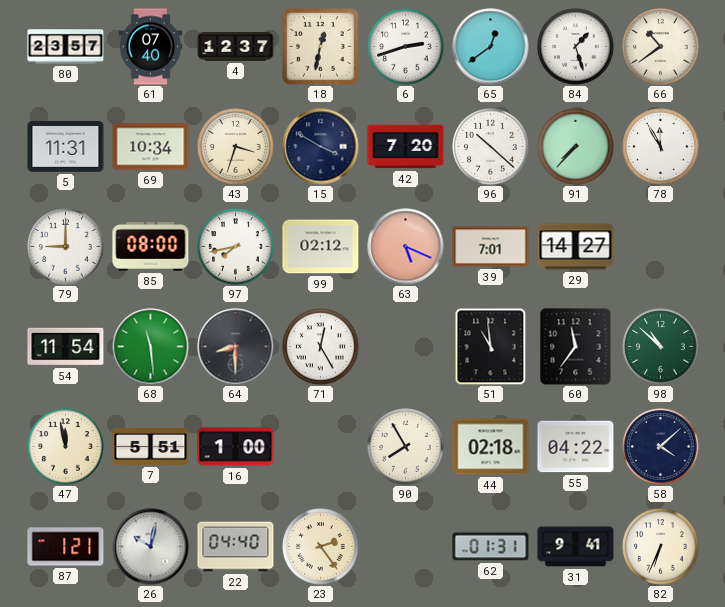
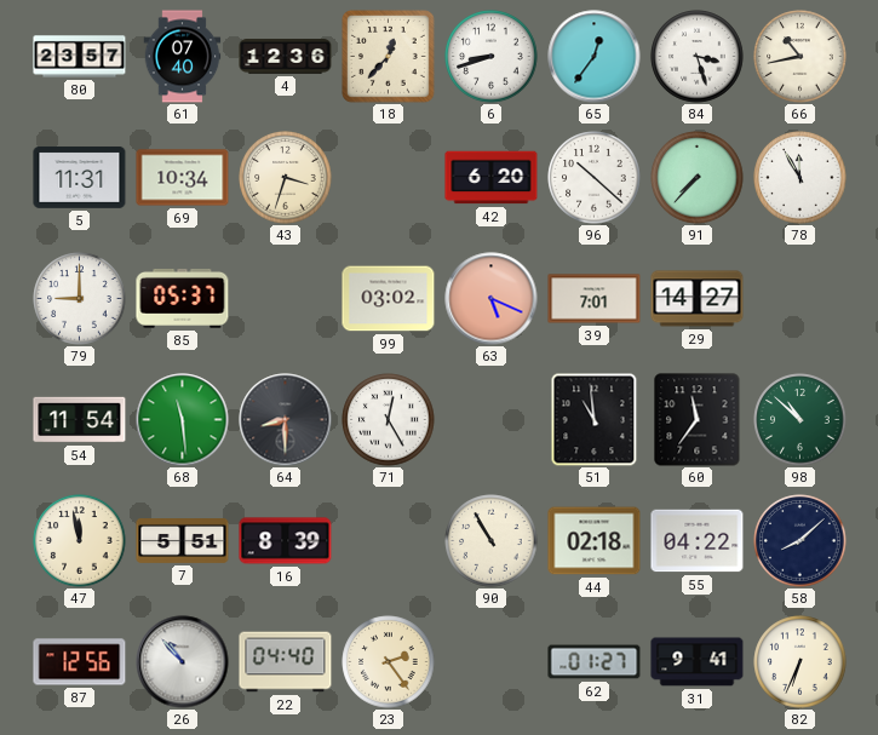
4: 12:37 -> 12:36 (286, 57)
18: 12:32 -> 12:37 (389, 57)
6: 2:42 -> 8:42 (492, 57)
65: 12:39 -> 12:36 (595, 57)
84: 1:27 -> 3:27 (698, 57)
66: 10:39 -> 10:43 (800, 57)
15: 3:50 -> none (321, 147)
42: 7:20 -> 6:20 (492, 178)
85: 08:00 -> 05:37 (183, 298)
97: 7:43 -> none (236, 247)
99: 02:12 -> 03:02 (389, 299)
16: 1:00 -> 8:39 (286, 541)
90: 7:55 -> 10:55 (492, 541)
58: 4:08 -> 8:08 (800, 541)
87: 1:21 -> 12:56 (80, 662)
26: 10:02 -> 10:53 (183, 662)
62: 01:31 -> 01:27 (595, 662)
